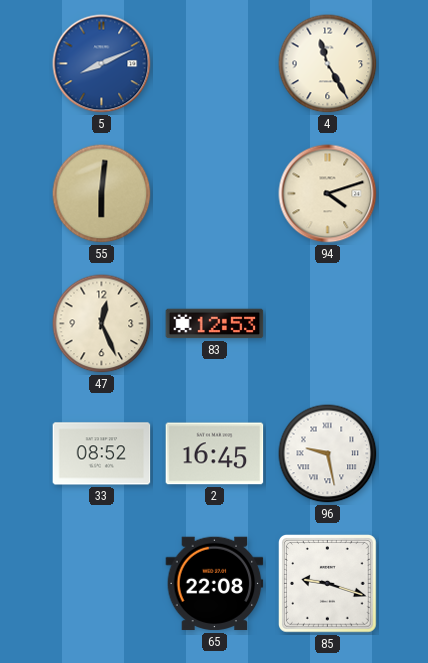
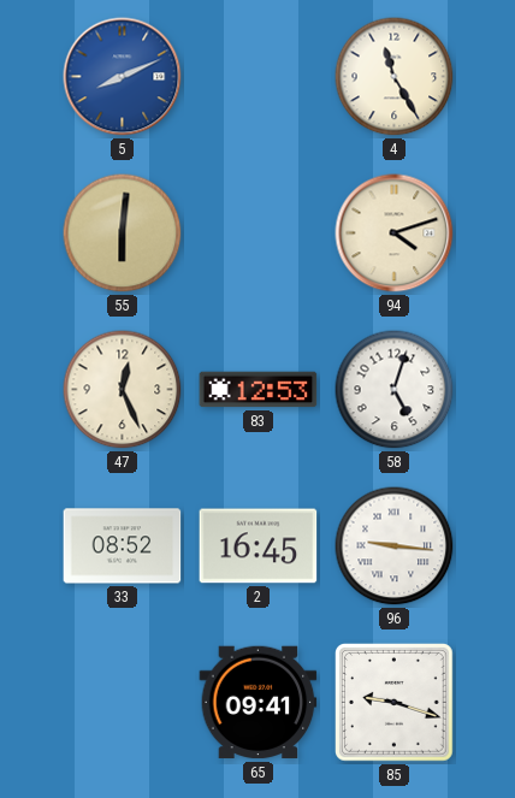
58: none -> 5:03 (395, 390)
96: 9:28 -> 9:16 (395, 546)
65: 22:08 -> 09:41 (259, 703)
